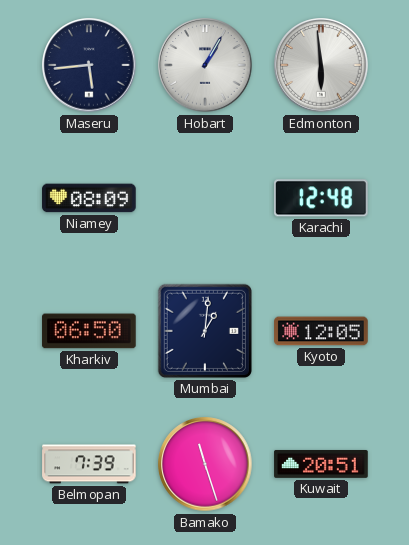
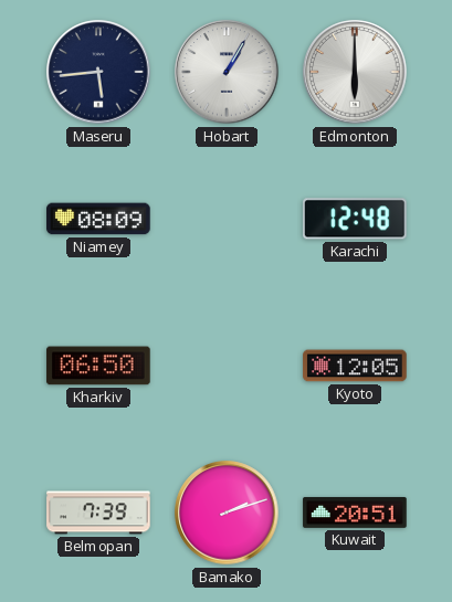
Edmonton: 5:59 -> 6:00 (355, 72)
Mumbai: 1:01 -> none (205, 331)
Bamako: 11:27 -> 2:12 (227, 513)
